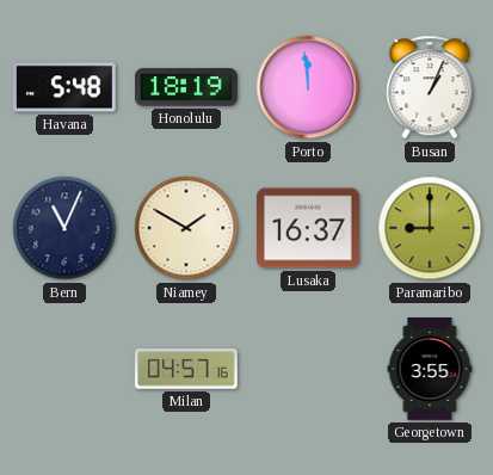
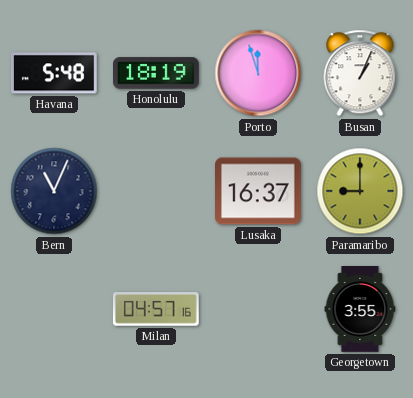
Porto: 11:59 -> 11:57 (258, 73)
Niamey: 1:50 -> none (186, 228)
